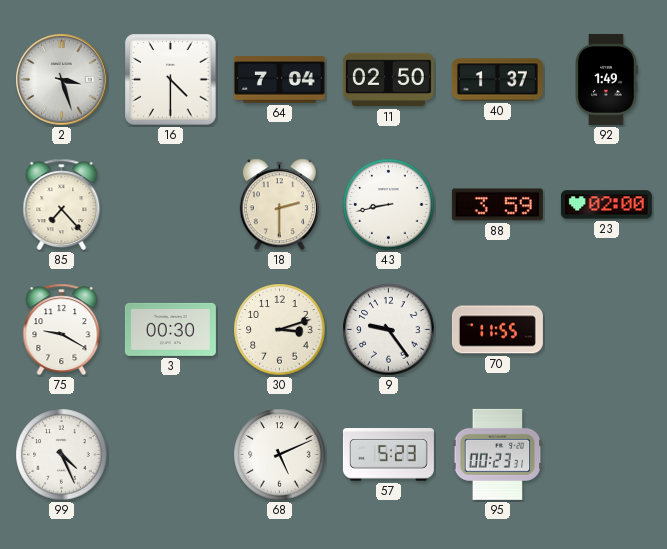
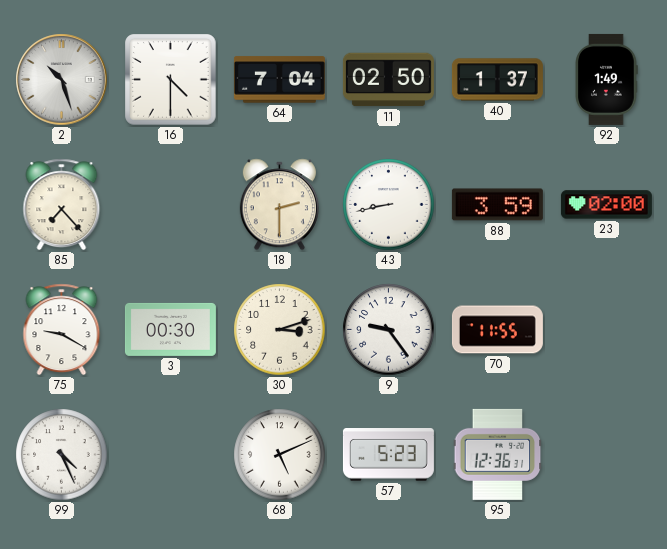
2: 3:27 -> 10:27 (62, 80)
95: 00:23 -> 12:36 (498, 454)
